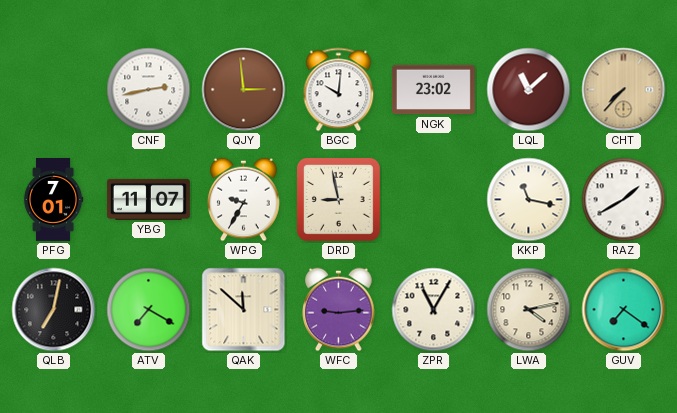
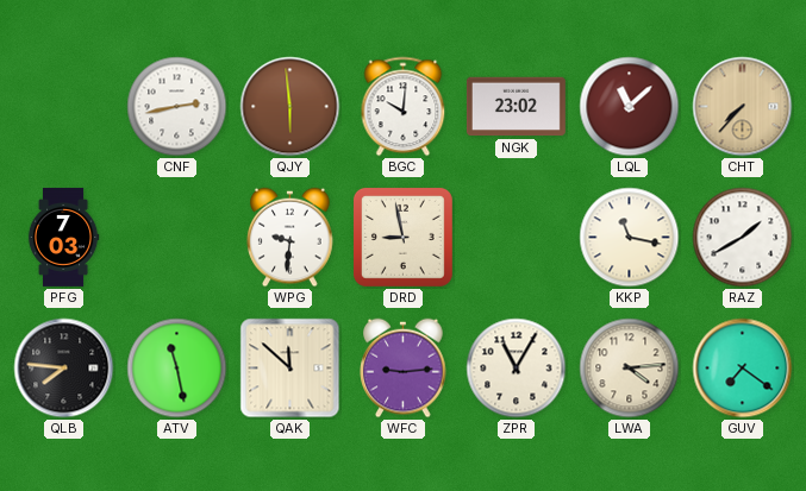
QJY: 2:59 -> 5:59 (290, 107)
PFG: 7:01 -> 7:03 (63, 237)
YBG: 11:07 -> none (148, 199)
WPG: 9:35 -> 9:31 (290, 238)
QLB: 7:02 -> 7:46 (64, 369)
ATV: 7:20 -> 11:28 (177, 369)
LWA: 4:13 -> 4:14 (630, 369)
